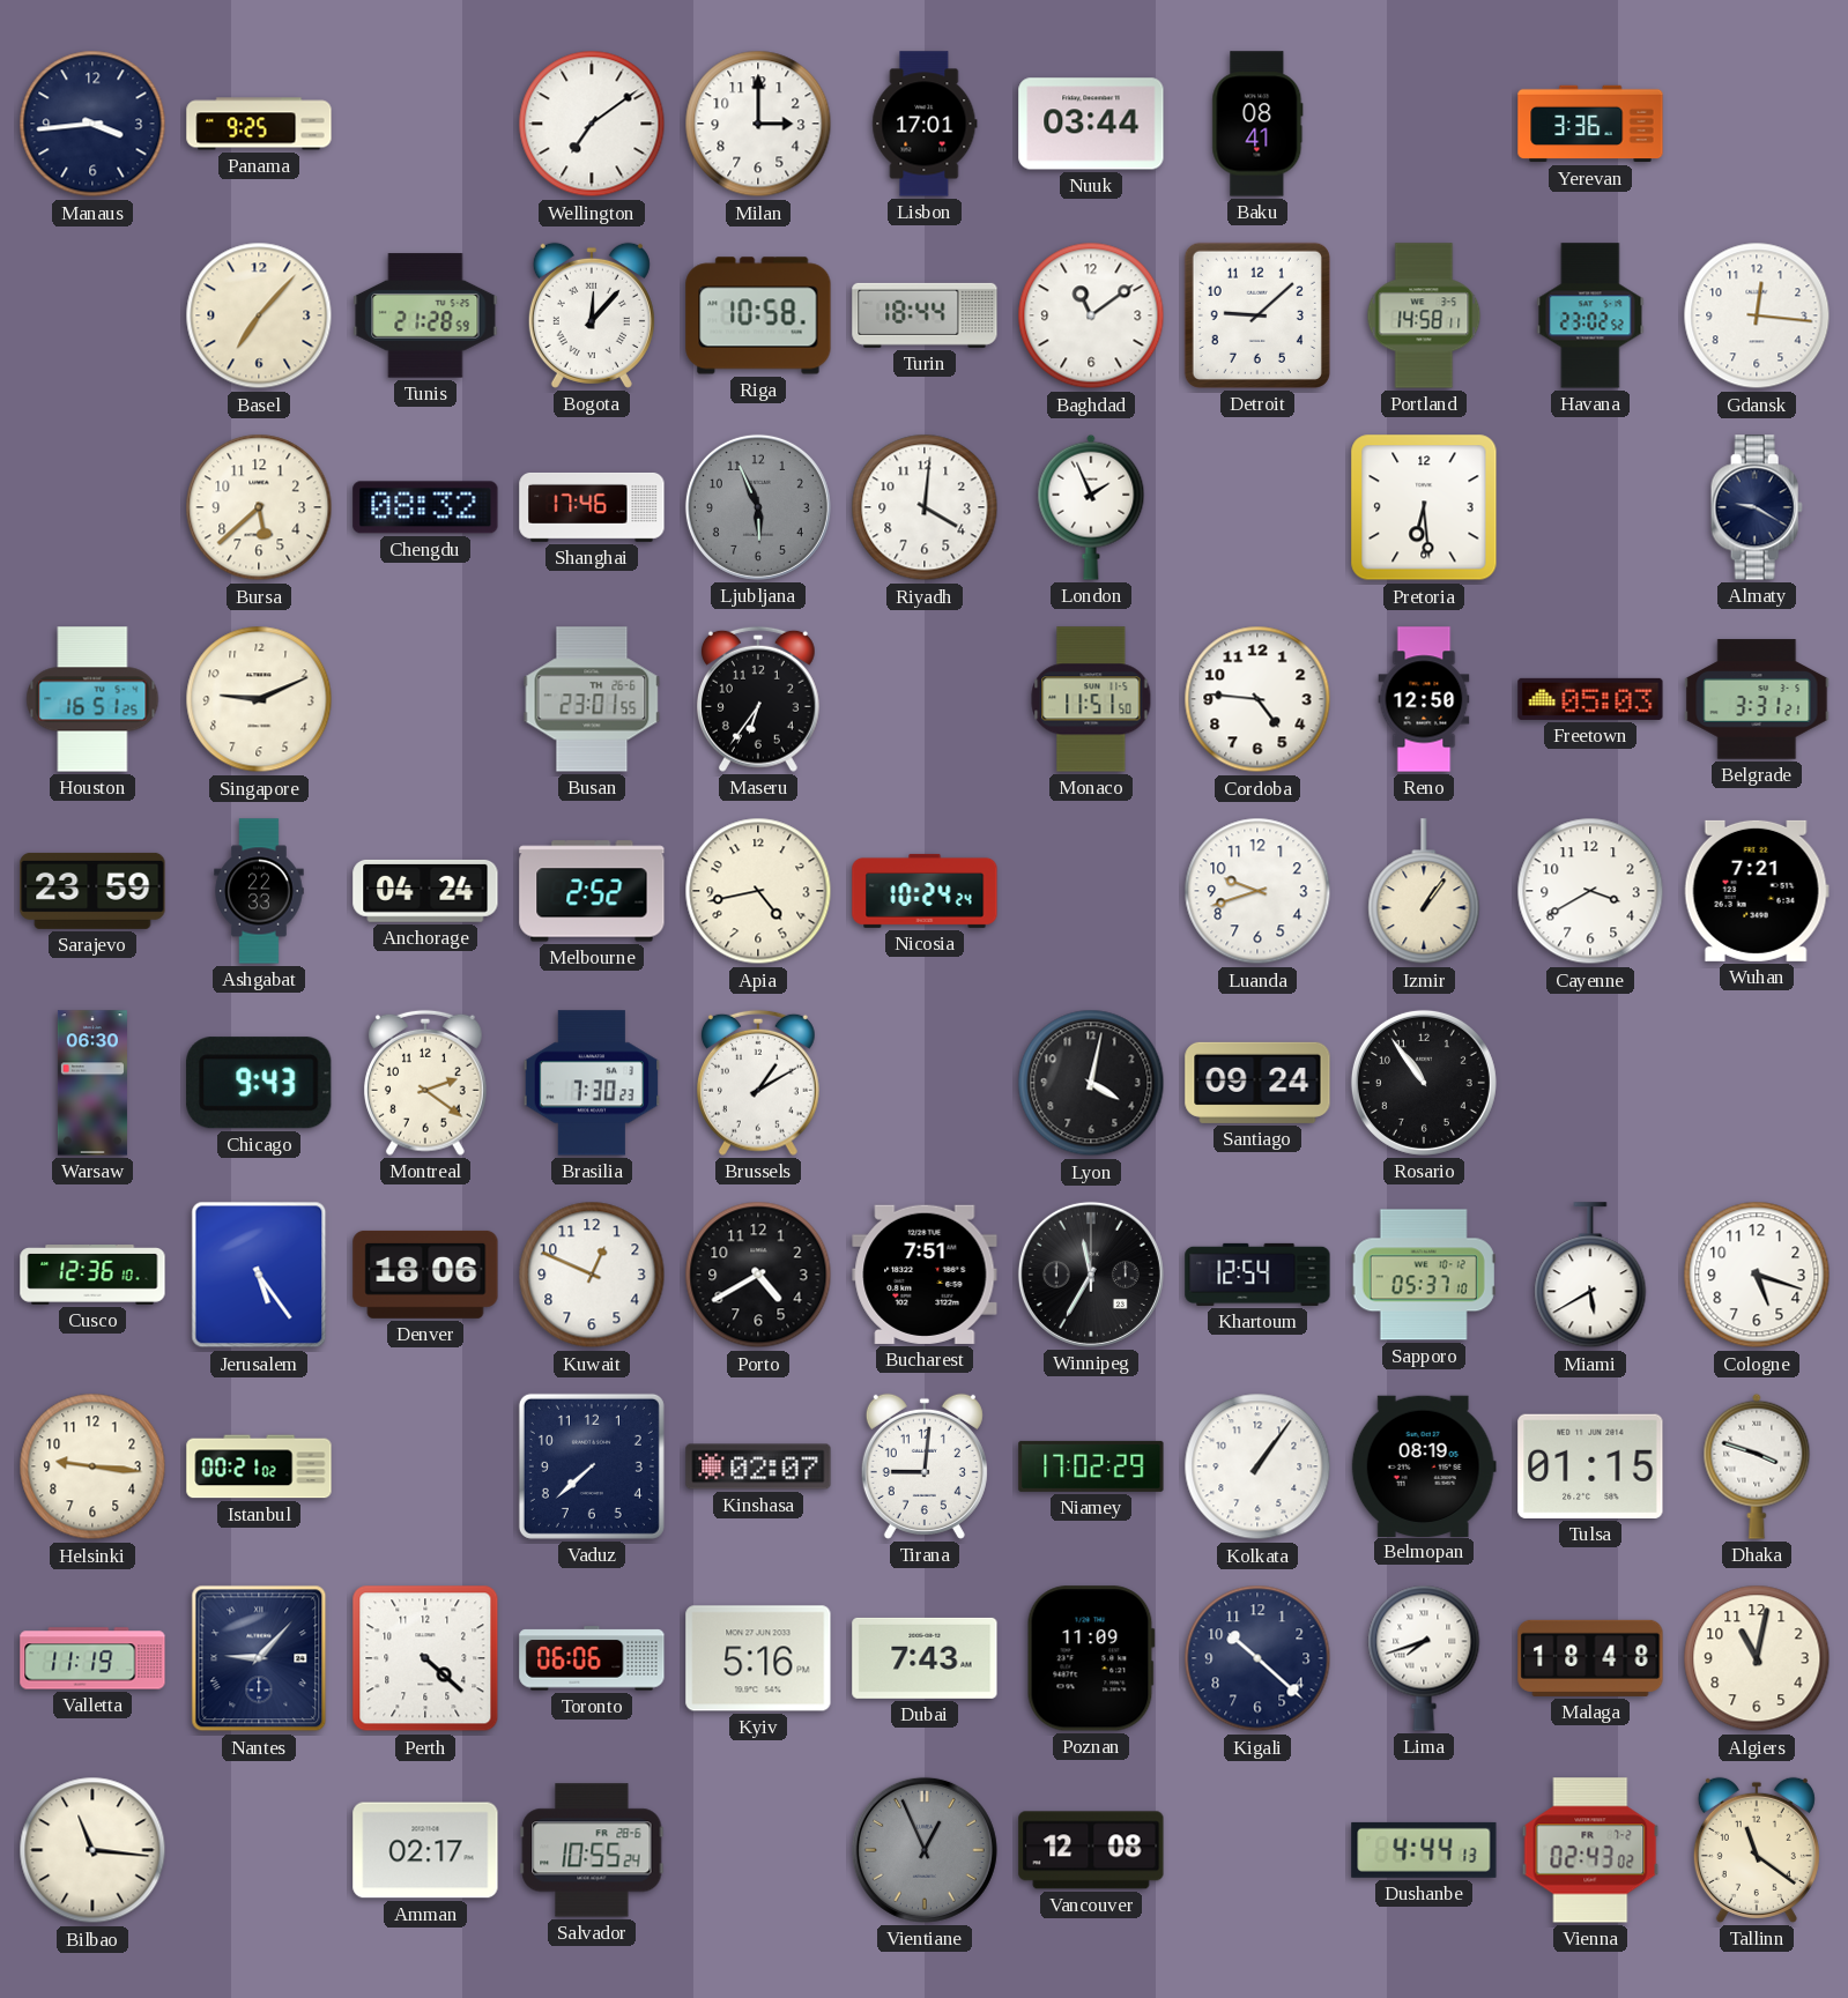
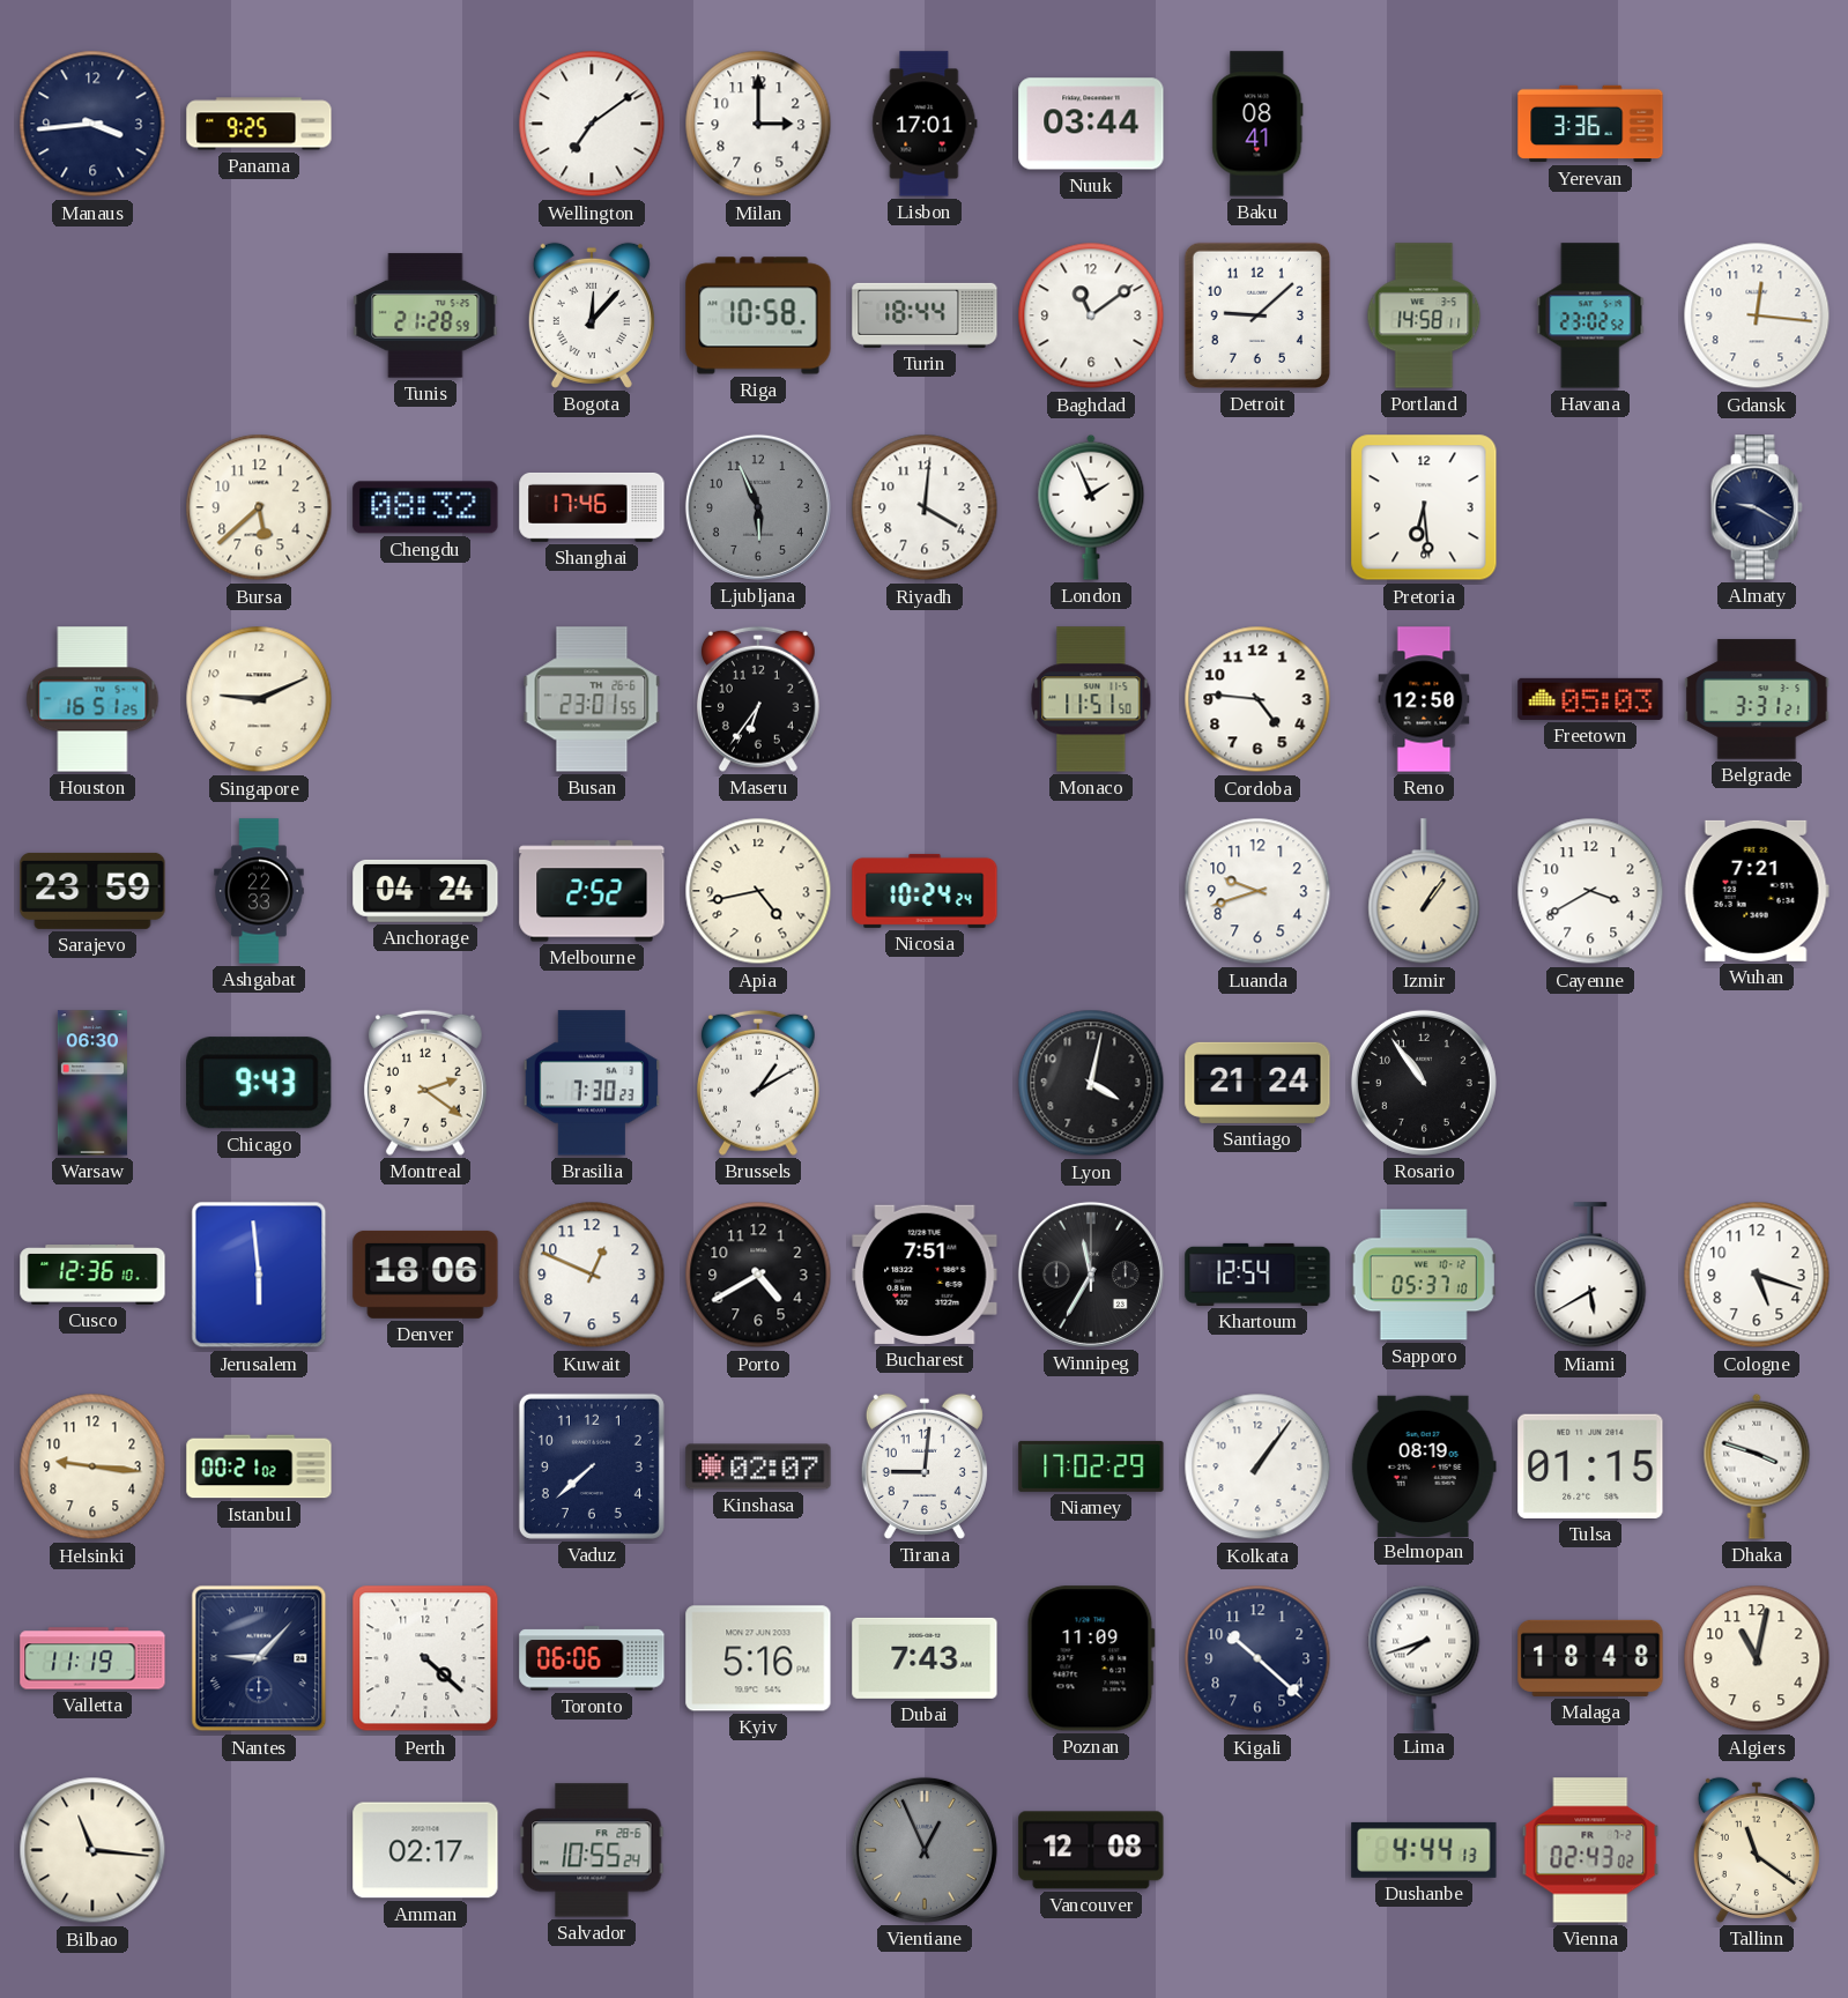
Basel: 7:07 -> none (259, 315)
Santiago: 09:24 -> 21:24 (1257, 1083)
Jerusalem: 5:24 -> 5:59 (259, 1275)
